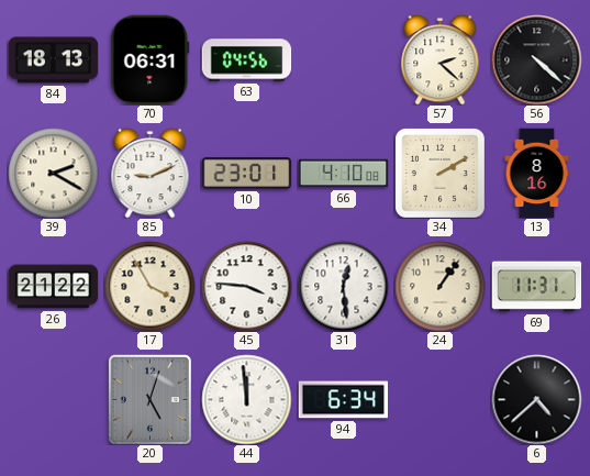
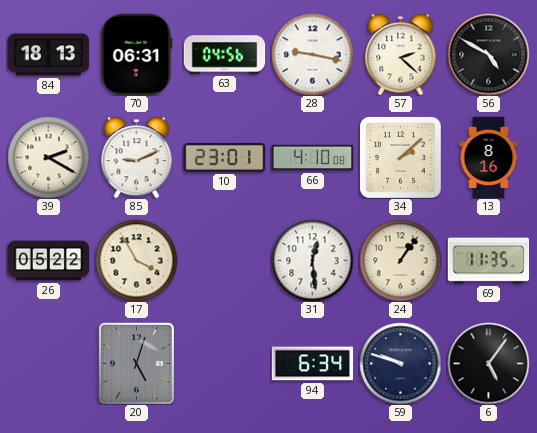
28: none -> 9:17 (312, 54)
56: 4:22 -> 4:50 (488, 54)
34: 2:10 -> 2:08 (401, 158)
26: 21:22 -> 05:22 (48, 261)
45: 3:46 -> none (246, 286)
69: 11:31 -> 11:35 (488, 261)
44: 11:59 -> none (246, 399)
59: none -> 9:48 (400, 363)
6: 4:38 -> 5:06 (488, 363)
